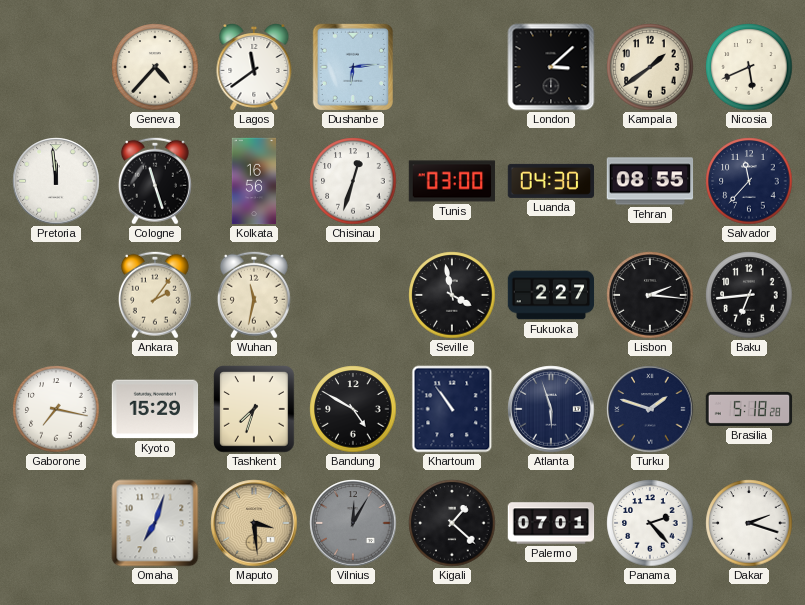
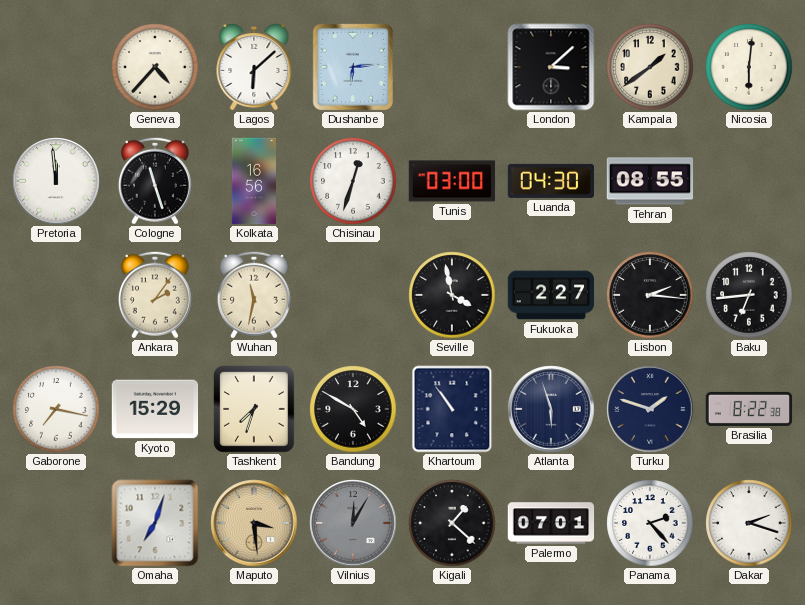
Lagos: 11:39 -> 6:08 (254, 68)
Nicosia: 5:41 -> 6:01 (749, 67)
Salvador: 11:37 -> none (749, 181)
Brasilia: 5:18 -> 8:22 (749, 409)
